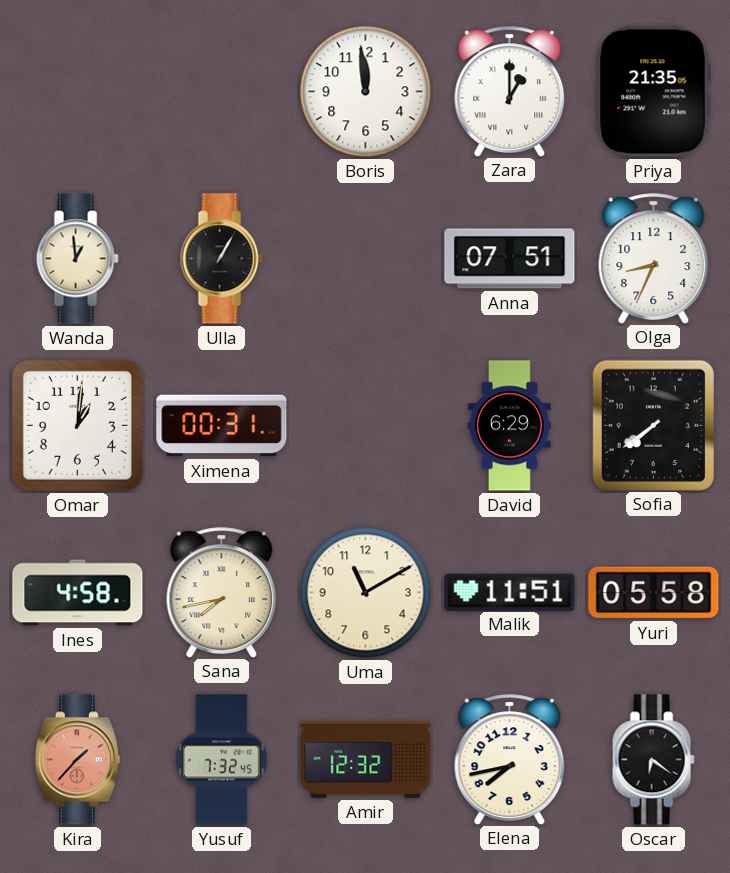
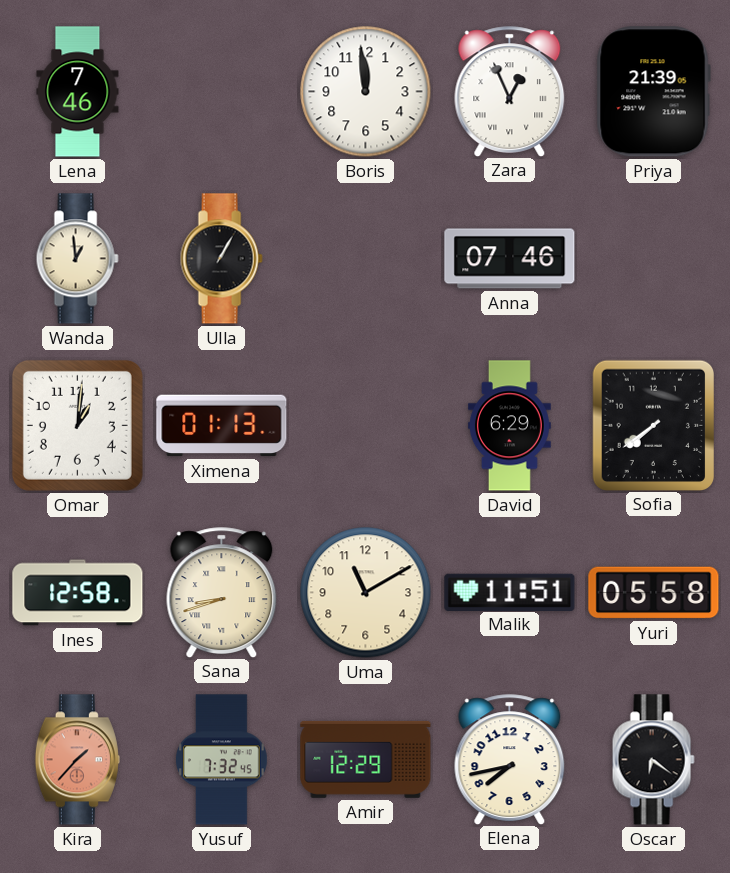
Lena: none -> 7:46 (78, 92)
Zara: 1:00 -> 12:56 (510, 91)
Priya: 21:35 -> 21:39 (653, 92)
Anna: 07:51 -> 07:46 (510, 259)
Olga: 8:34 -> none (654, 258)
Ximena: 00:31 -> 01:13 (222, 426)
Ines: 4:58 -> 12:58 (78, 593)
Sana: 7:43 -> 8:42 (222, 592)
Amir: 12:32 -> 12:29 (366, 759)
